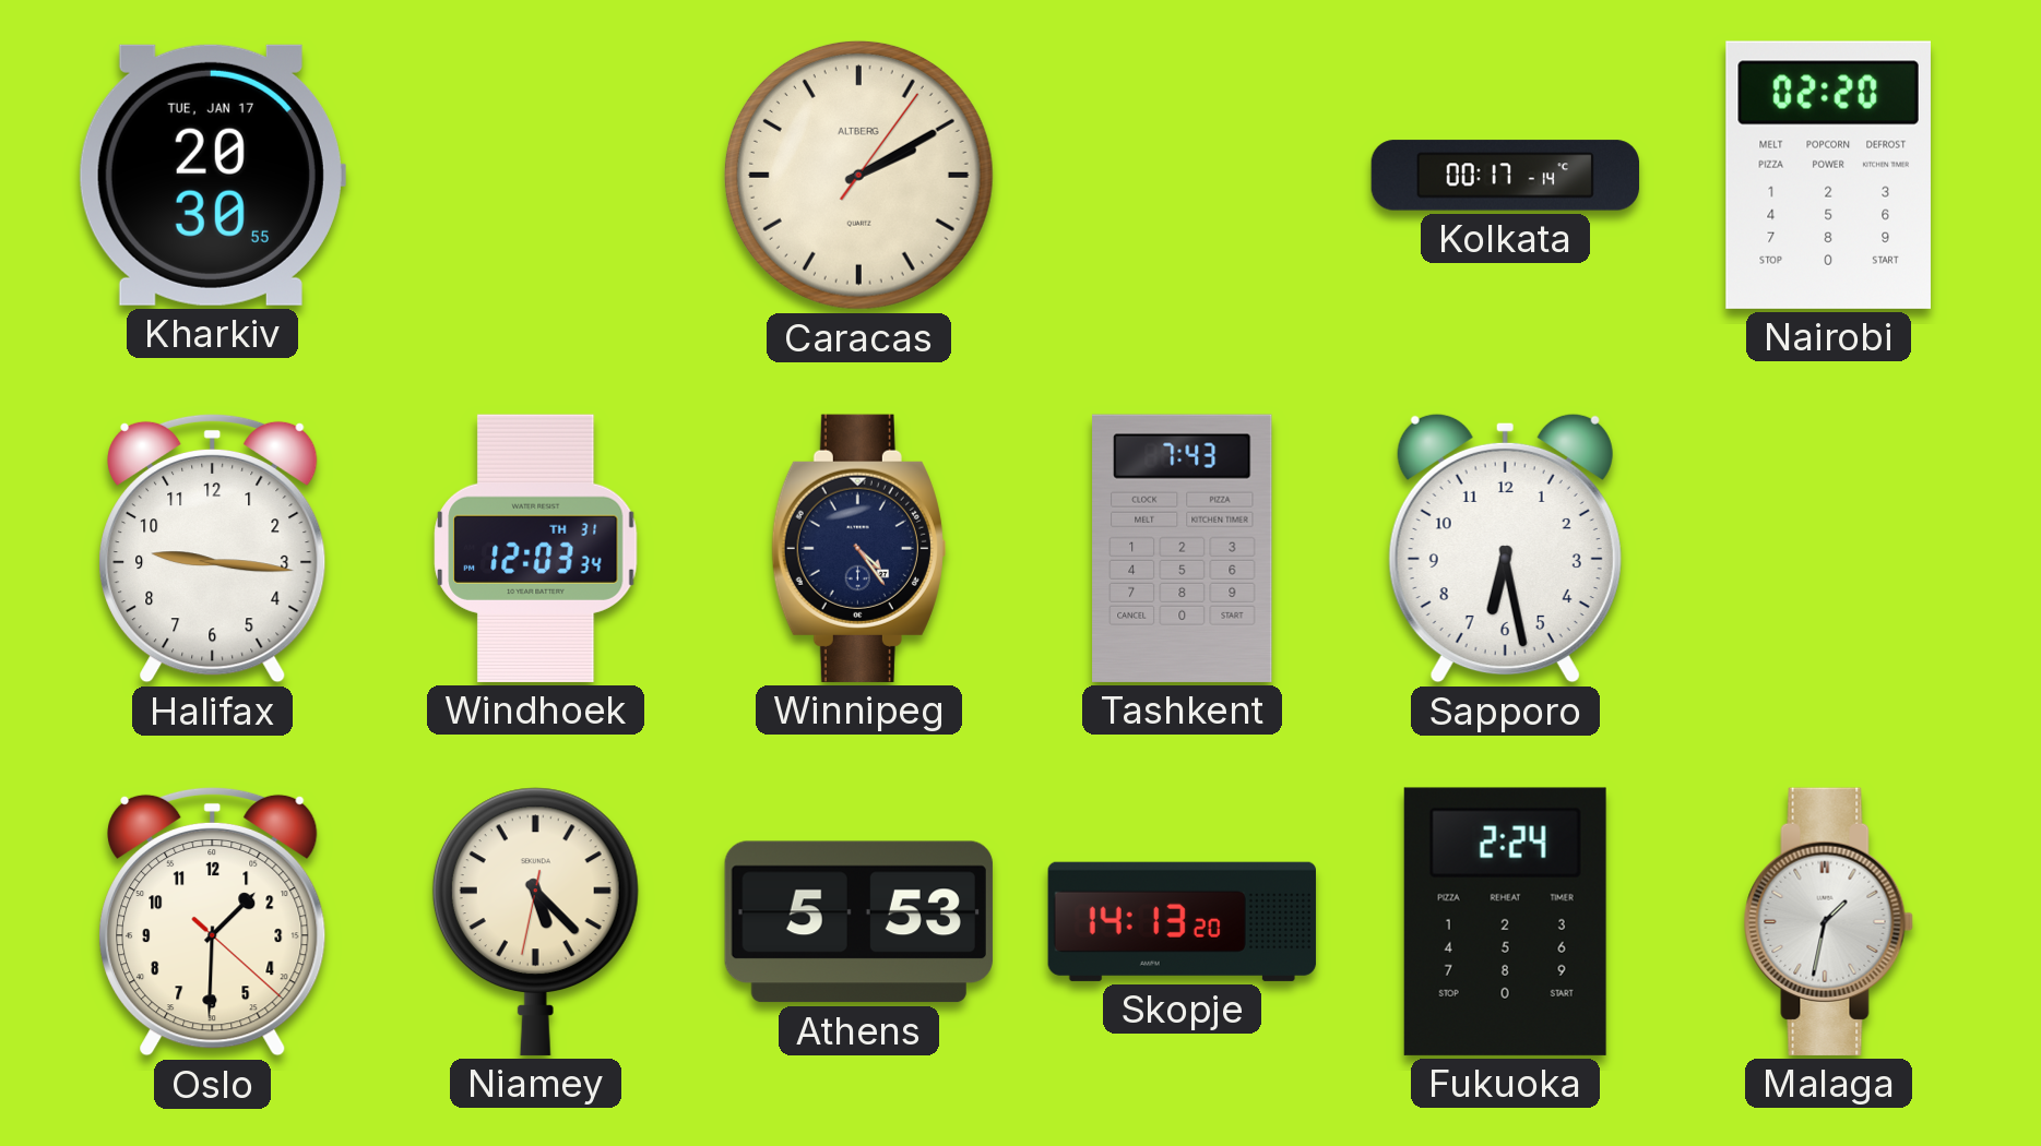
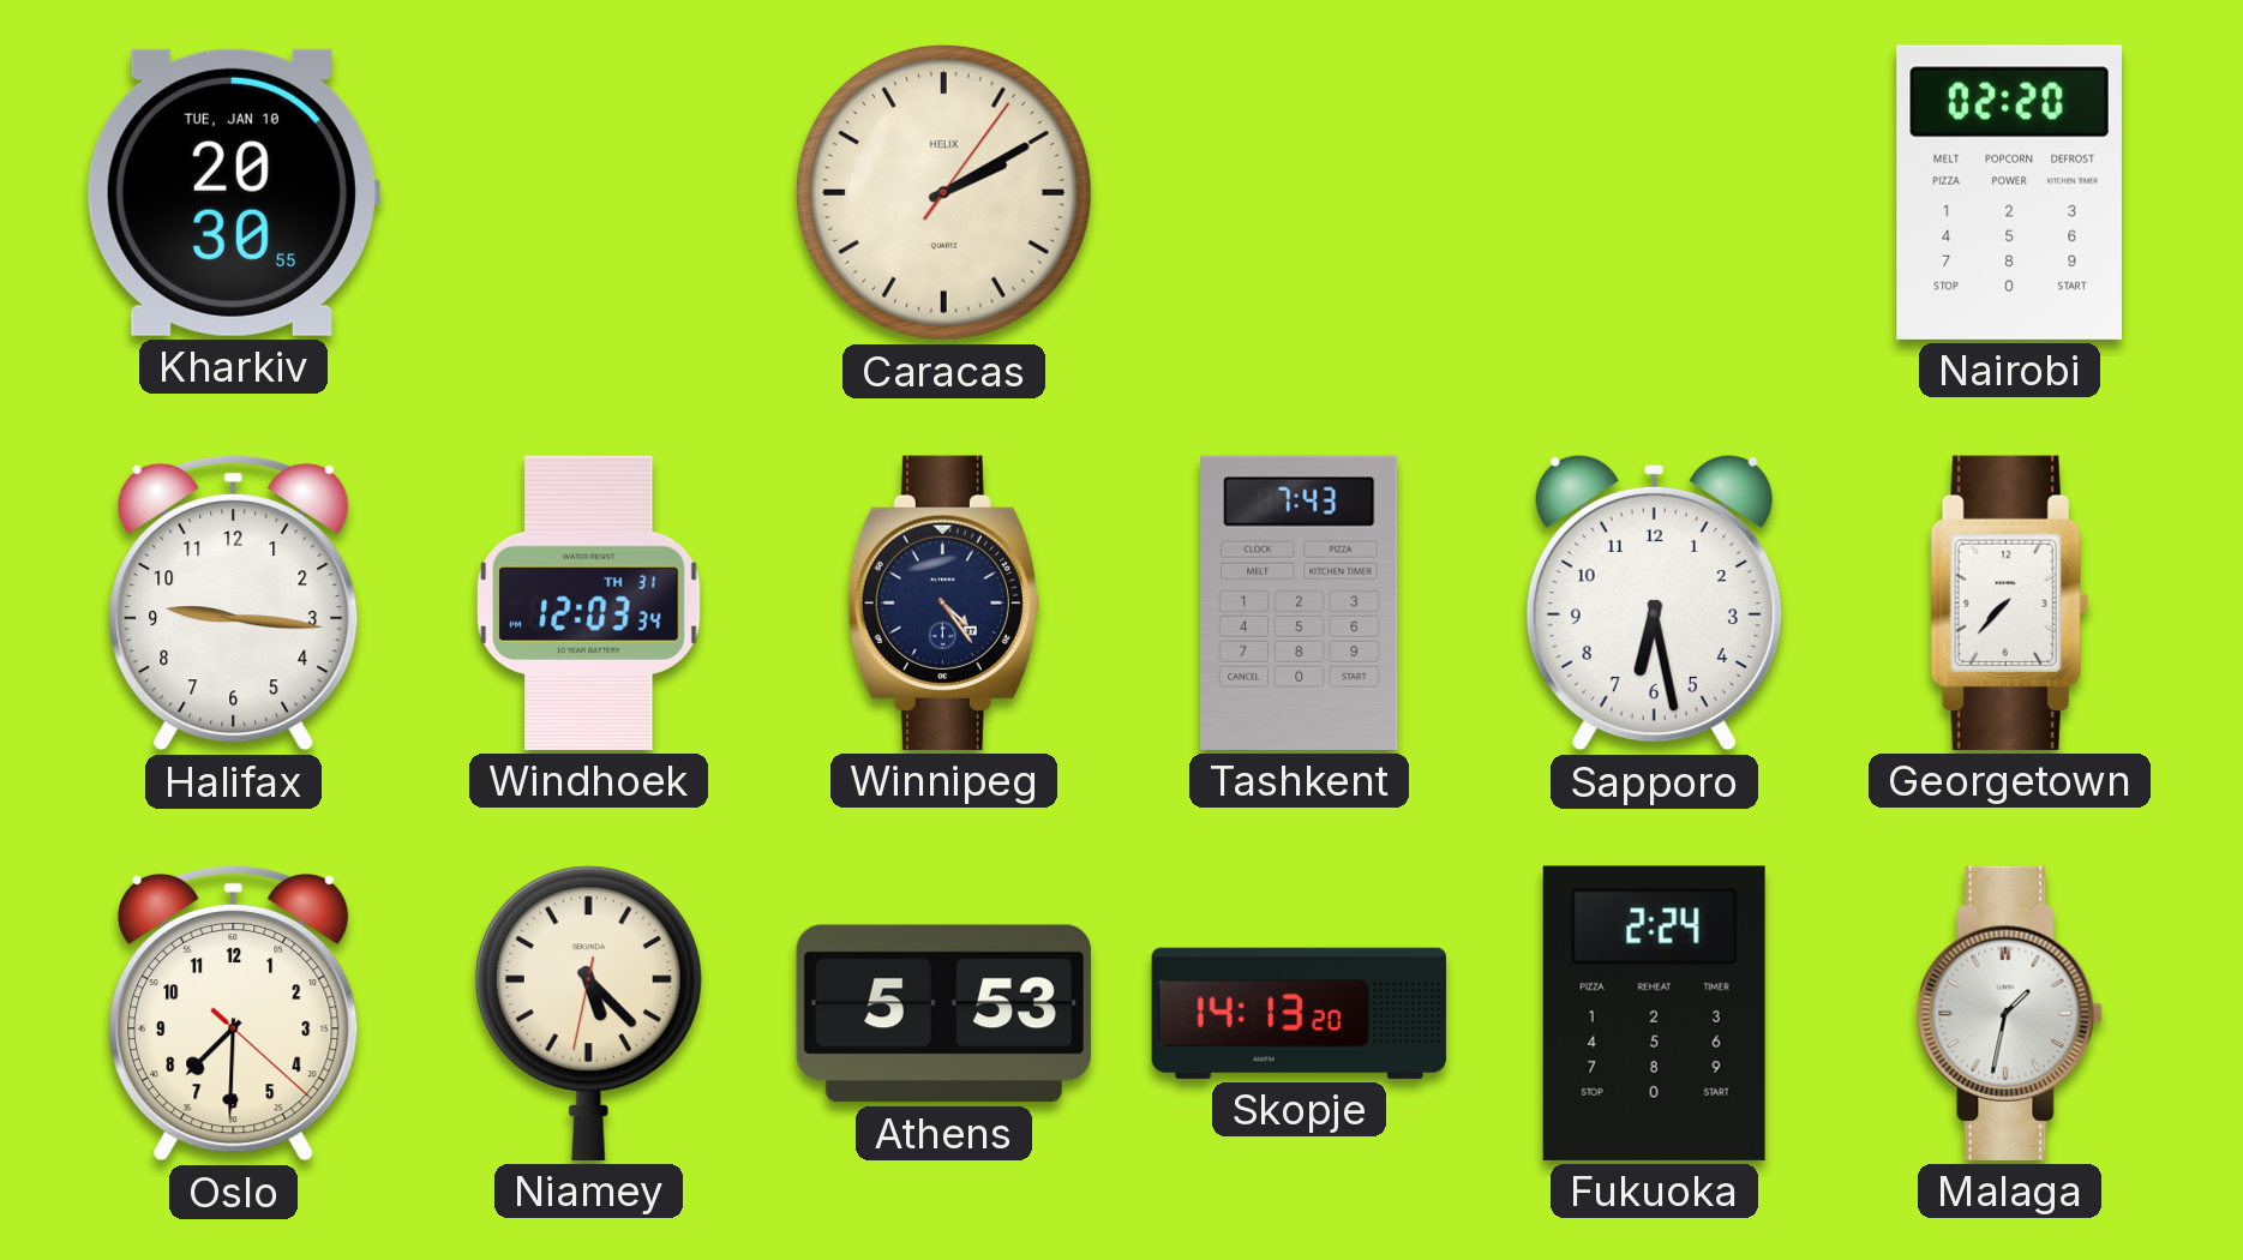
Kharkiv date: TUE, JAN 17 -> TUE, JAN 10 (233, 192)
Caracas brand: ALTBERG -> HELIX (943, 192)
Kolkata: 00:17 -> none (1505, 176)
Georgetown: none -> 7:37 (2009, 602)
Oslo: 1:30 -> 7:30 (234, 1013)
